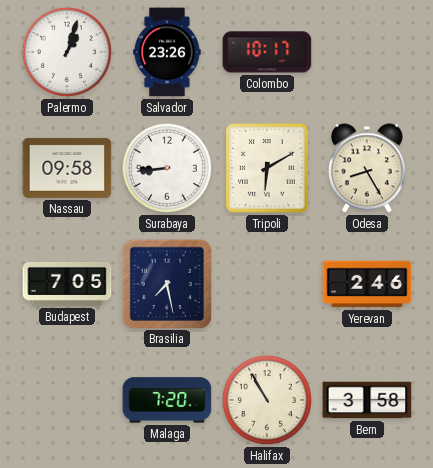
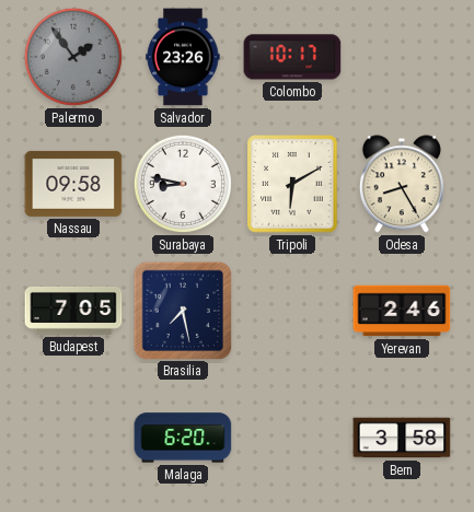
Palermo: 1:03 -> 1:54 (73, 57)
Palermo dial: white -> grey (73, 57)
Surabaya: 8:44 -> 8:47 (183, 184)
Malaga: 7:20 -> 6:20 (183, 438)
Halifax: 10:55 -> none (267, 400)
